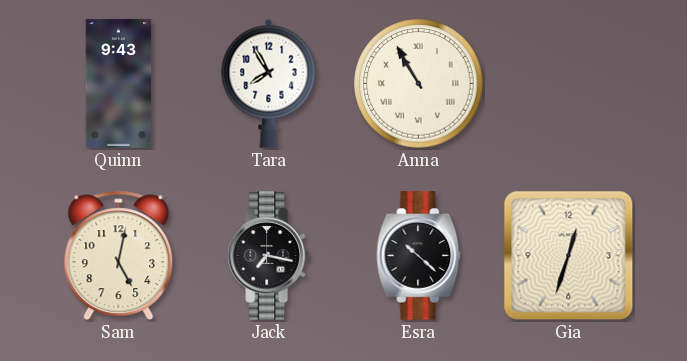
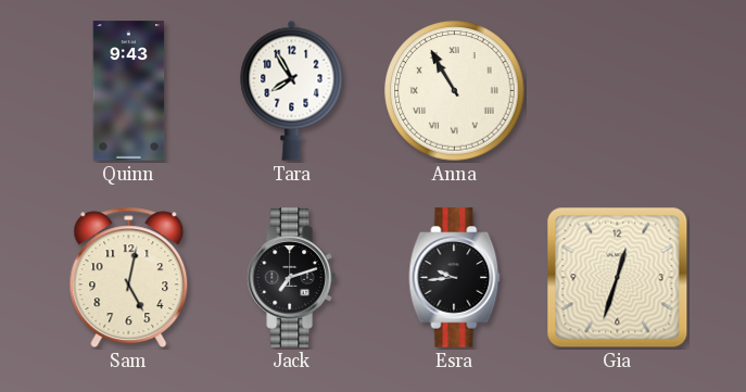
Jack: 7:17 -> 7:12 (291, 278)
Esra: 10:22 -> 9:44 (455, 278)
